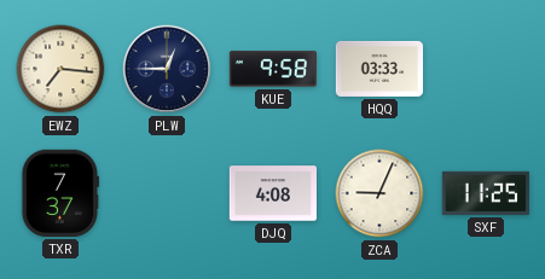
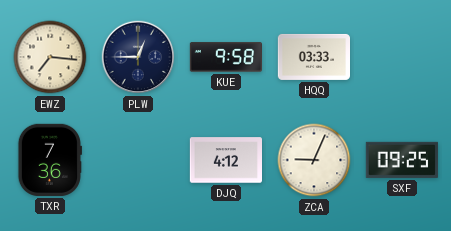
TXR: 7:37 -> 7:36 (49, 160)
DJQ: 4:08 -> 4:12 (225, 160)
SXF: 11:25 -> 09:25 (402, 160)
